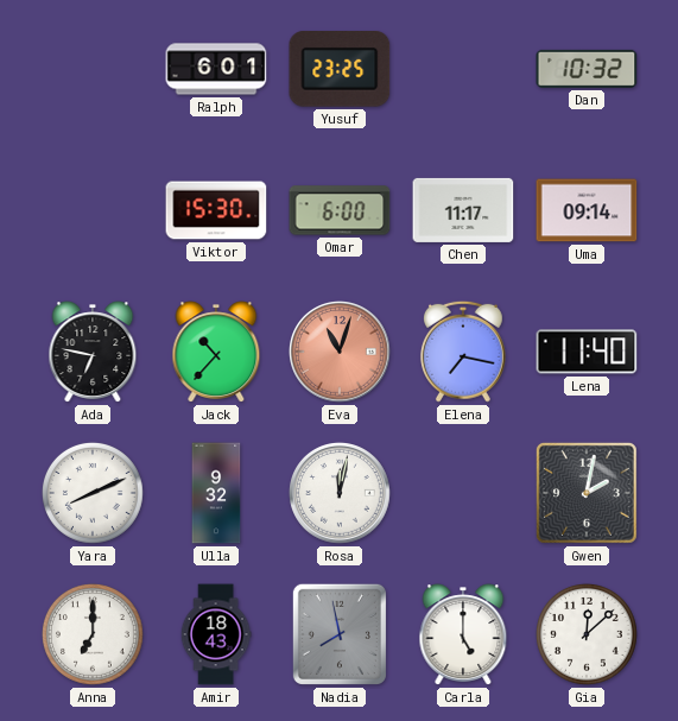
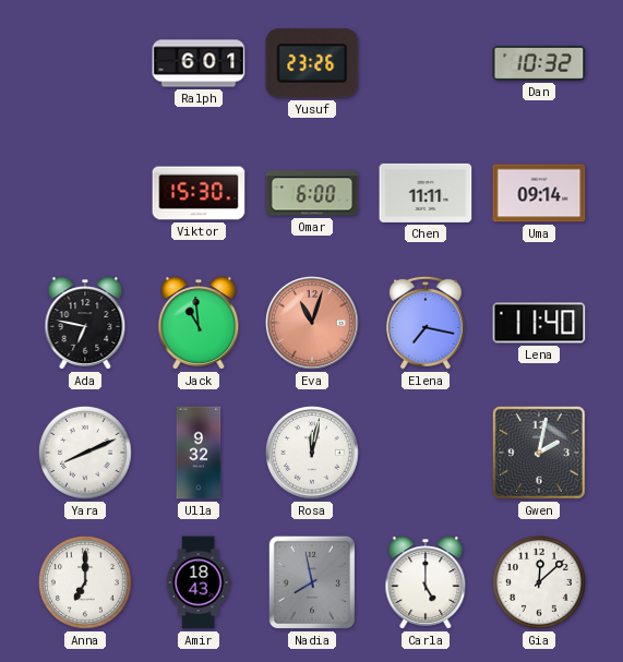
Yusuf: 23:25 -> 23:26 (312, 64)
Chen: 11:17 -> 11:11 (426, 193)
Jack: 10:37 -> 10:59 (199, 323)
